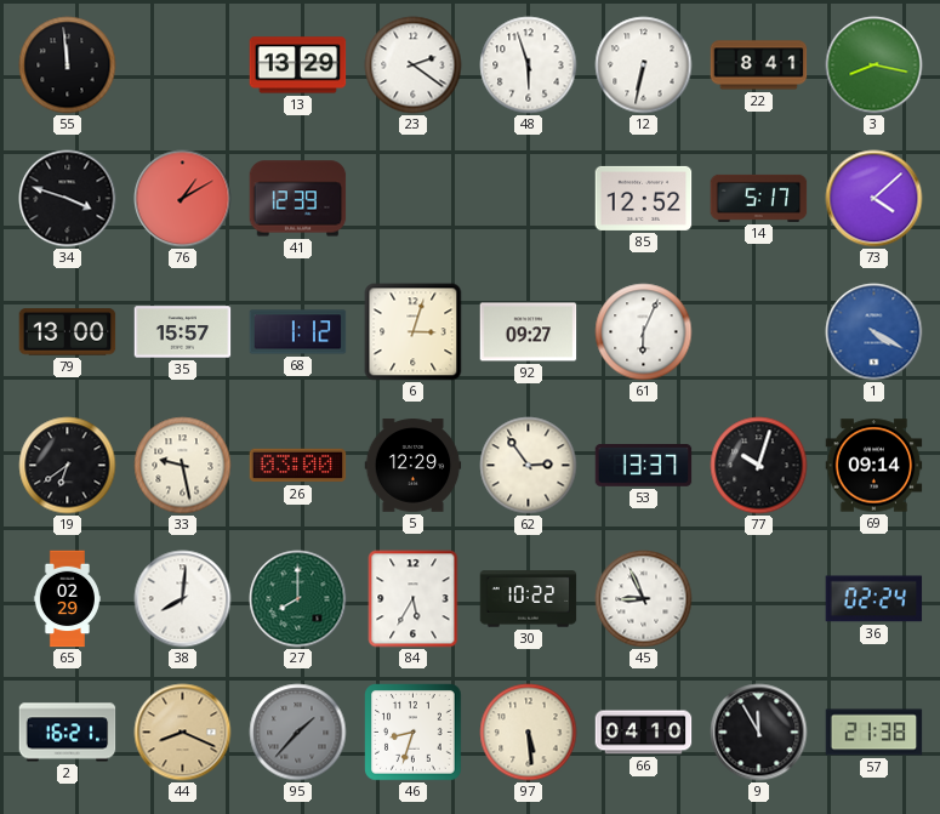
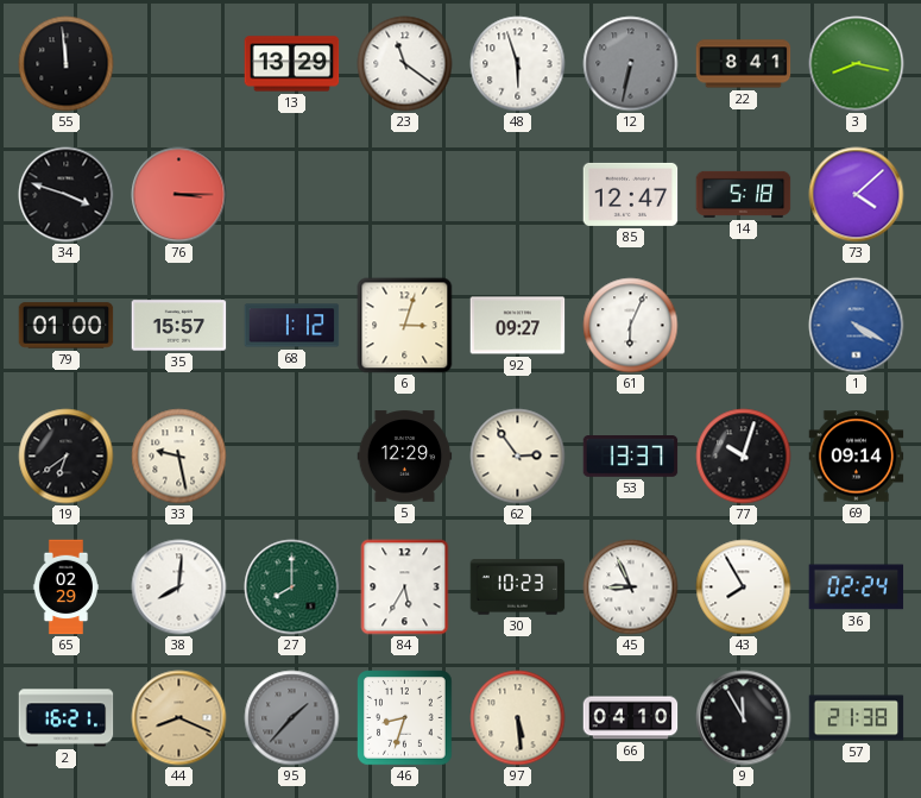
23: 2:21 -> 11:21 (405, 64)
12 dial: white -> grey (631, 64)
76: 1:10 -> 3:15 (179, 195)
41: 12:39 -> none (298, 199)
85: 12:52 -> 12:47 (631, 194)
14: 5:17 -> 5:18 (744, 194)
79: 13:00 -> 01:00 (67, 326)
26: 03:00 -> none (298, 466)
30: 10:22 -> 10:23 (518, 587)
43: none -> 7:55 (744, 587)
